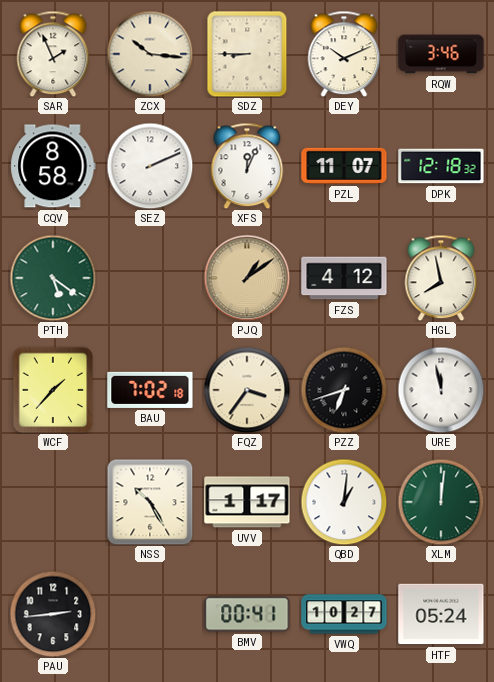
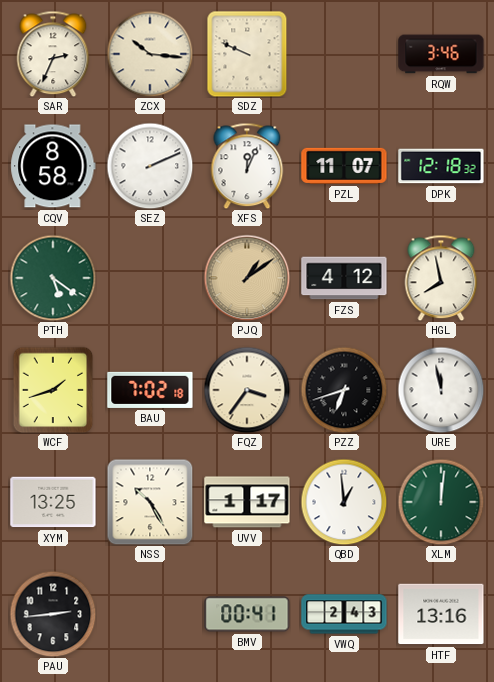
SAR: 1:56 -> 2:34 (53, 54)
SDZ: 8:45 -> 9:49 (247, 54)
DEY: 10:11 -> none (344, 54)
WCF: 1:37 -> 1:42 (53, 390)
XYM: none -> 13:25 (53, 502)
QBD: 1:01 -> 12:59 (344, 502)
VWQ: 10:27 -> 2:43 (344, 614)
HTF: 05:24 -> 13:16 (441, 614)
